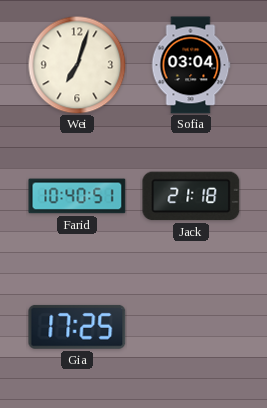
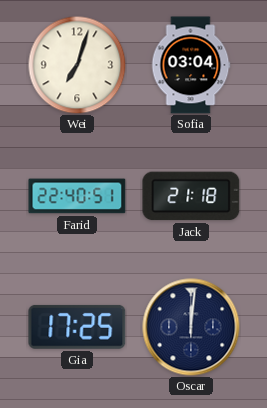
Farid: 10:40 -> 22:40 (77, 196)
Oscar: none -> 12:01 (191, 327)
